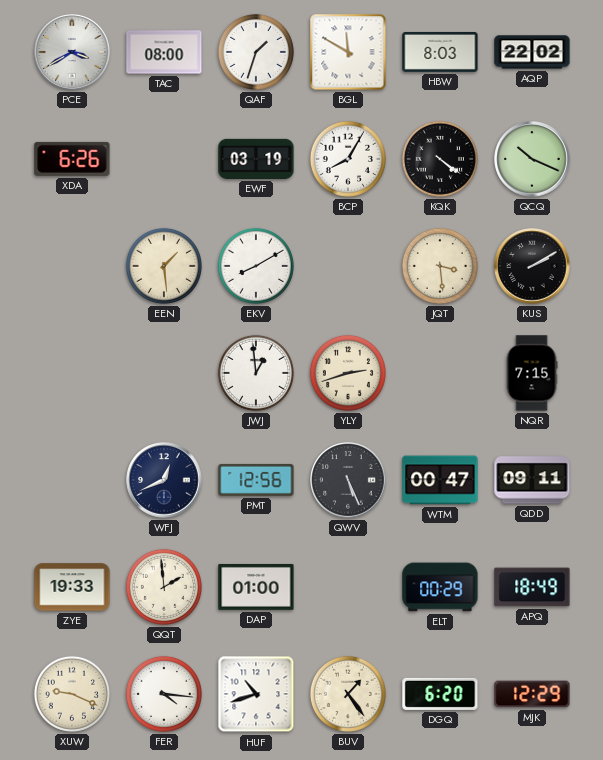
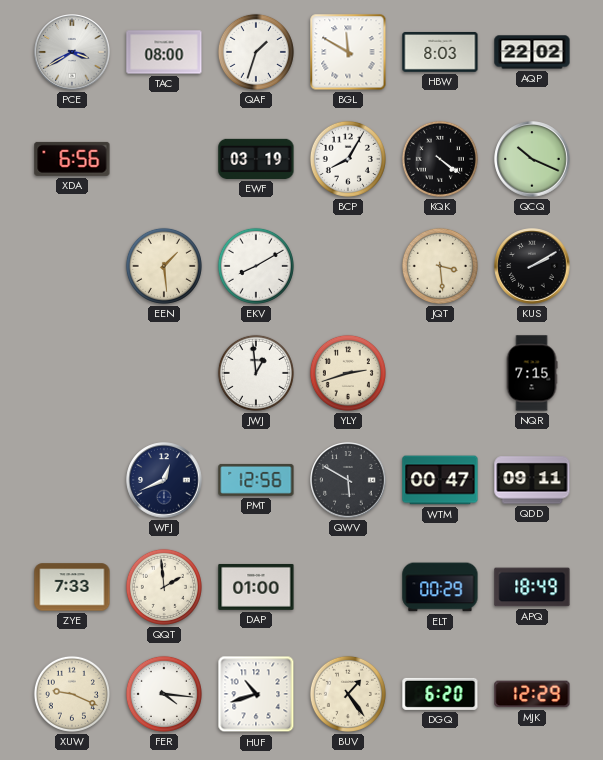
XDA: 6:26 -> 6:56 (72, 159)
QWV: 5:26 -> 5:50 (348, 480)
ZYE: 19:33 -> 7:33 (72, 587)
